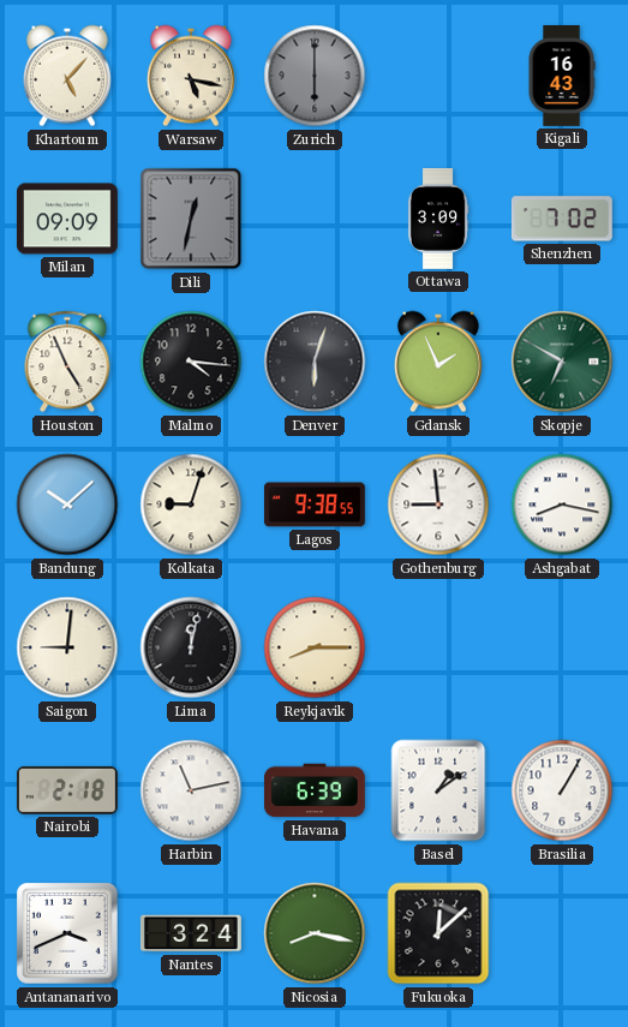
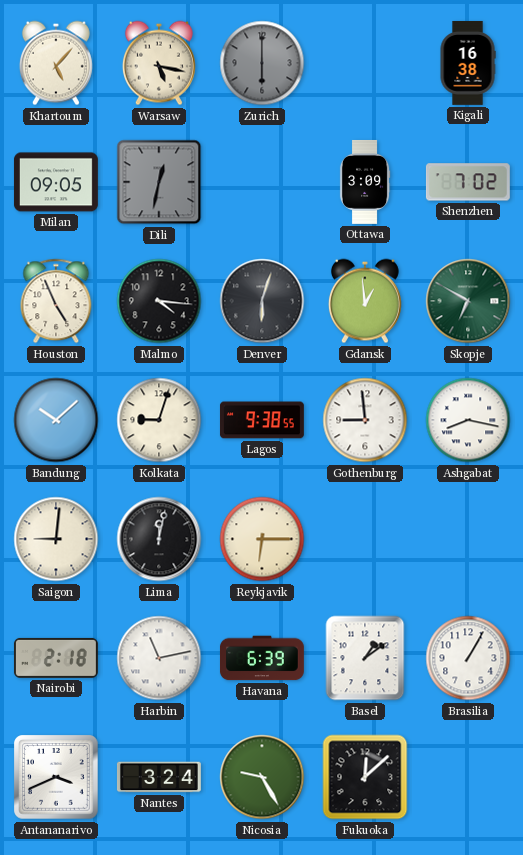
Kigali: 16:43 -> 16:38 (468, 63)
Milan: 09:09 -> 09:05 (56, 182)
Gdansk: 1:56 -> 12:59 (365, 301)
Reykjavik: 8:15 -> 6:15 (262, 539)
Nicosia: 8:17 -> 9:25 (262, 777)
